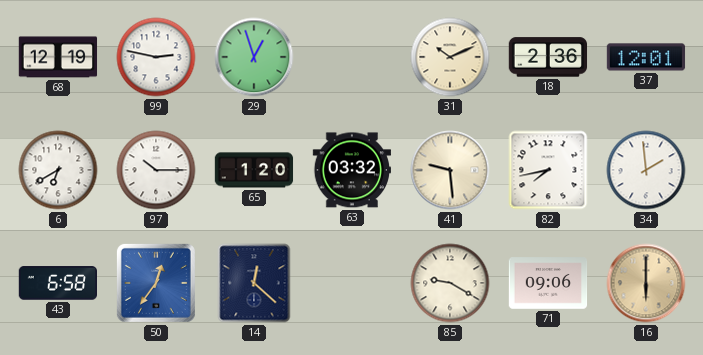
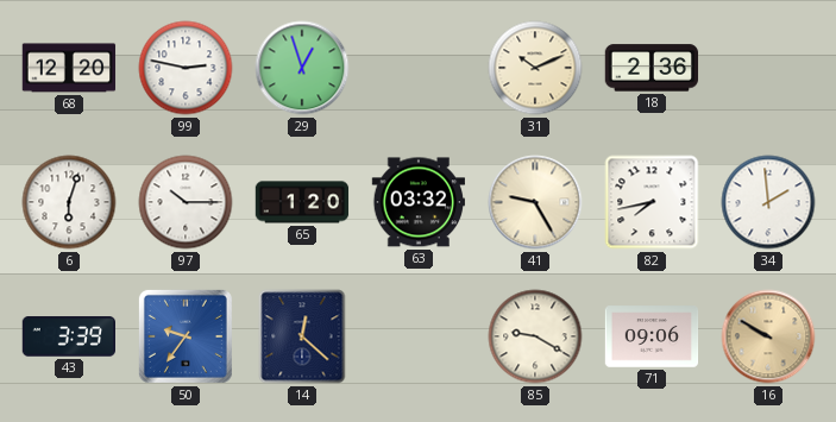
68: 12:19 -> 12:20 (69, 68)
37: 12:01 -> none (646, 57)
6: 6:40 -> 6:03 (69, 202)
41: 9:29 -> 9:25 (535, 202)
43: 6:58 -> 3:39 (68, 336)
50: 12:36 -> 9:36 (186, 336)
16: 6:00 -> 9:50 (768, 336)
